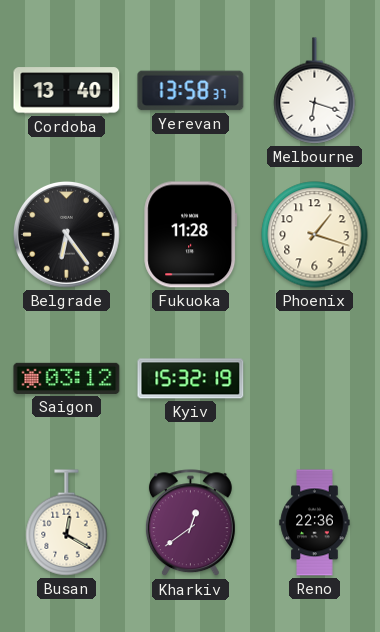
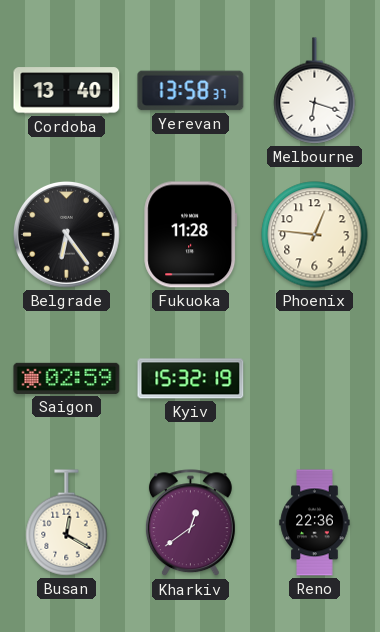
Phoenix: 1:18 -> 12:46 (315, 235)
Saigon: 03:12 -> 02:59 (67, 378)
